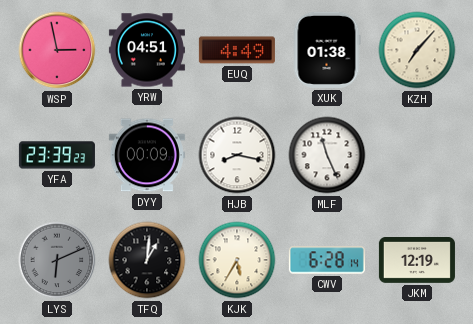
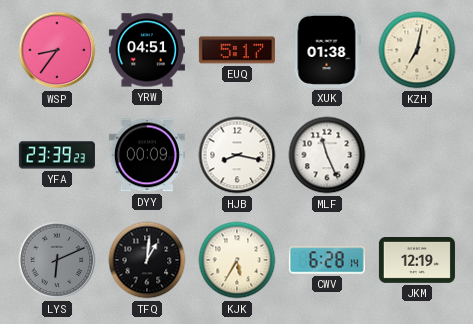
WSP: 2:58 -> 8:36 (57, 50)
EUQ: 4:49 -> 5:17 (237, 50)
KZH: 7:07 -> 7:02 (417, 50)
